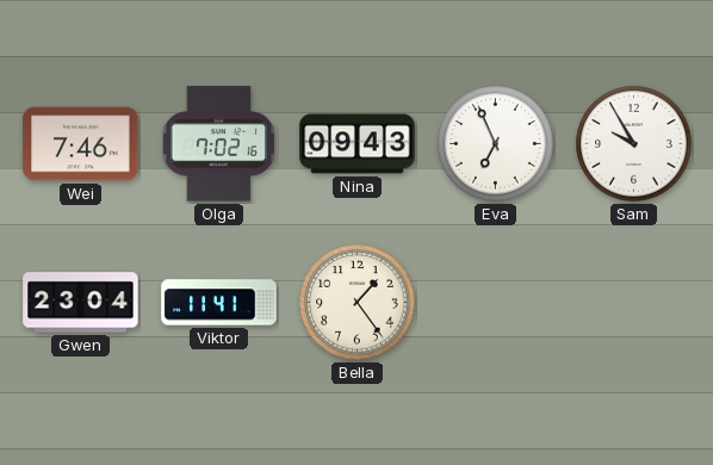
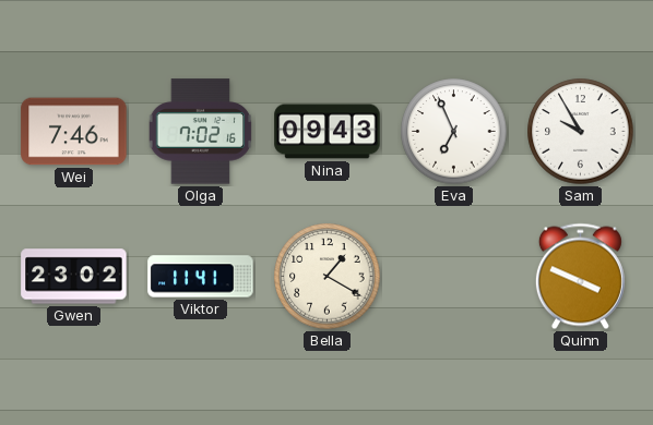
Gwen: 23:04 -> 23:02 (74, 277)
Bella: 1:24 -> 1:20 (328, 277)
Quinn: none -> 3:49 (580, 277)
